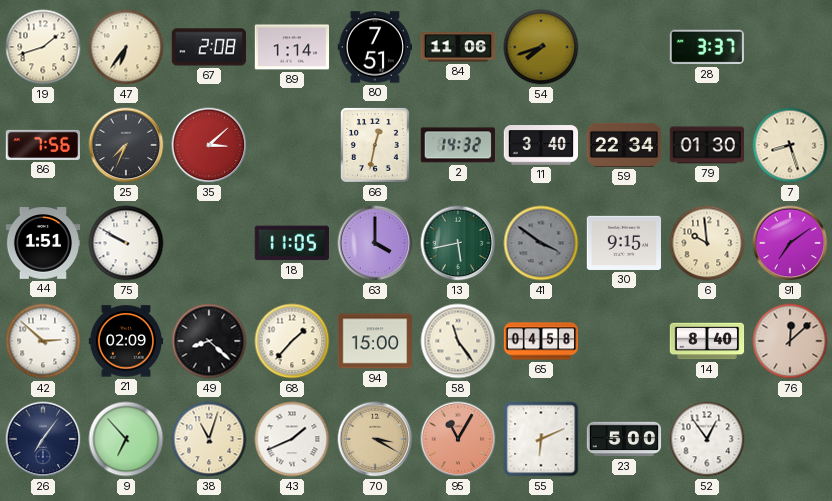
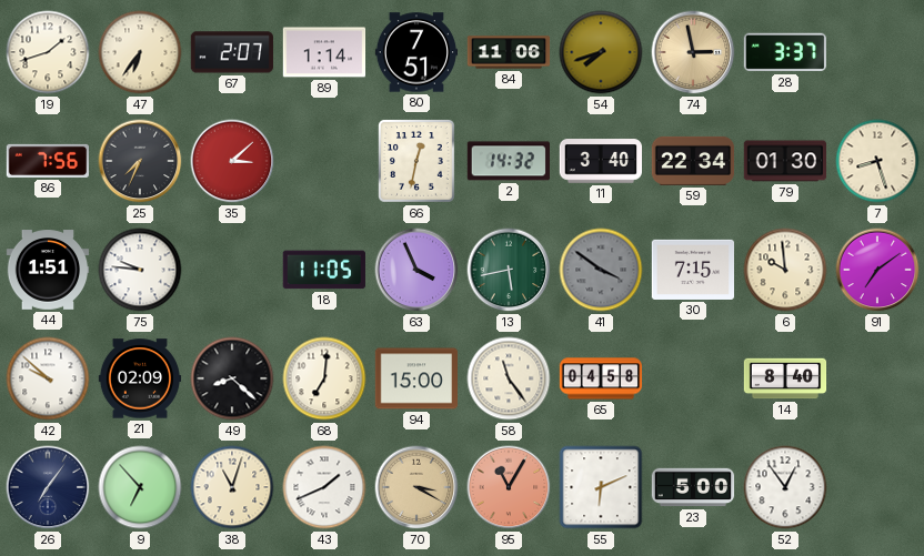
67: 2:08 -> 2:07 (232, 52)
74: none -> 2:58 (693, 52)
75: 9:50 -> 9:46 (140, 270)
63: 4:00 -> 3:56 (416, 270)
30: 9:15 -> 7:15 (693, 270)
42: 2:52 -> 9:52 (48, 378)
68: 1:37 -> 7:01 (324, 378)
76: 12:08 -> none (790, 341)
